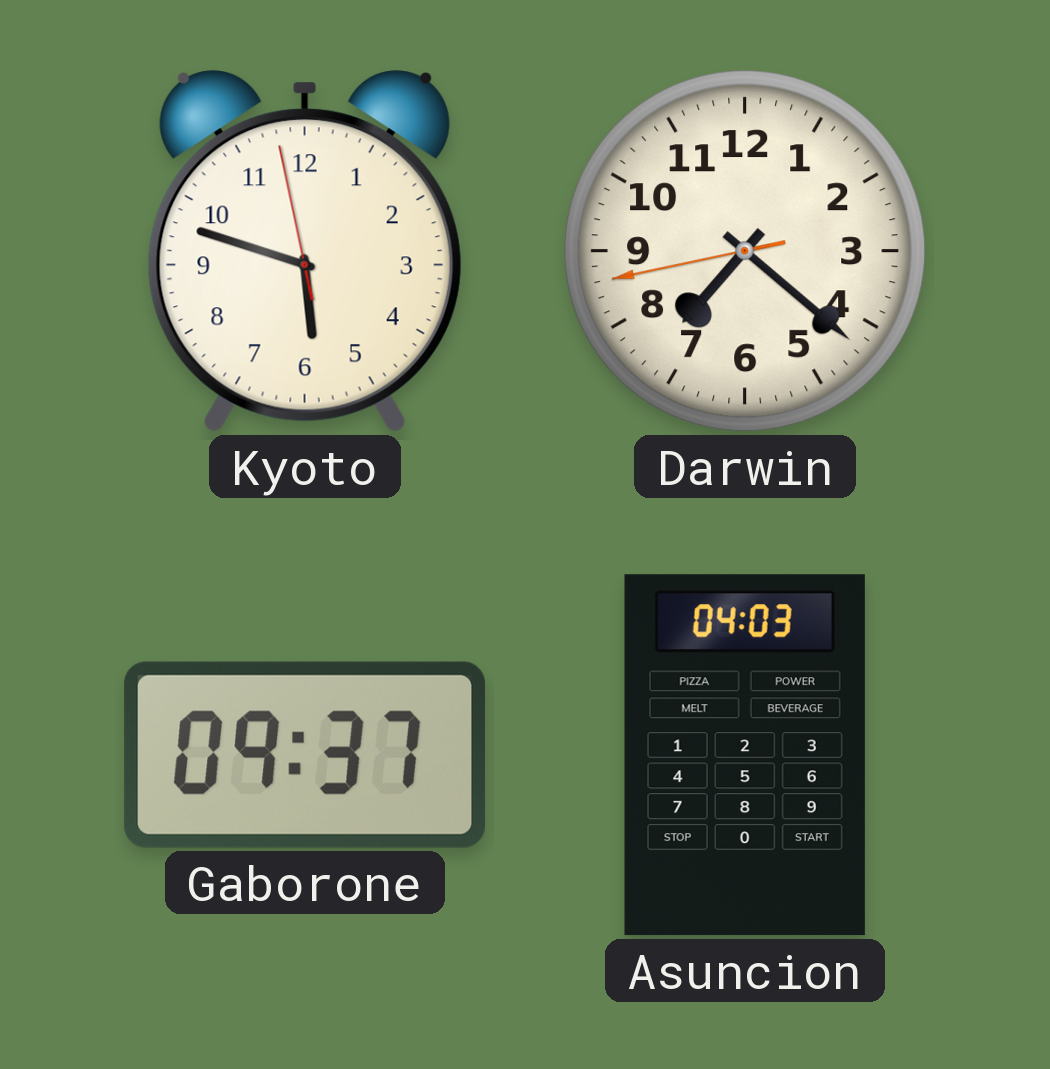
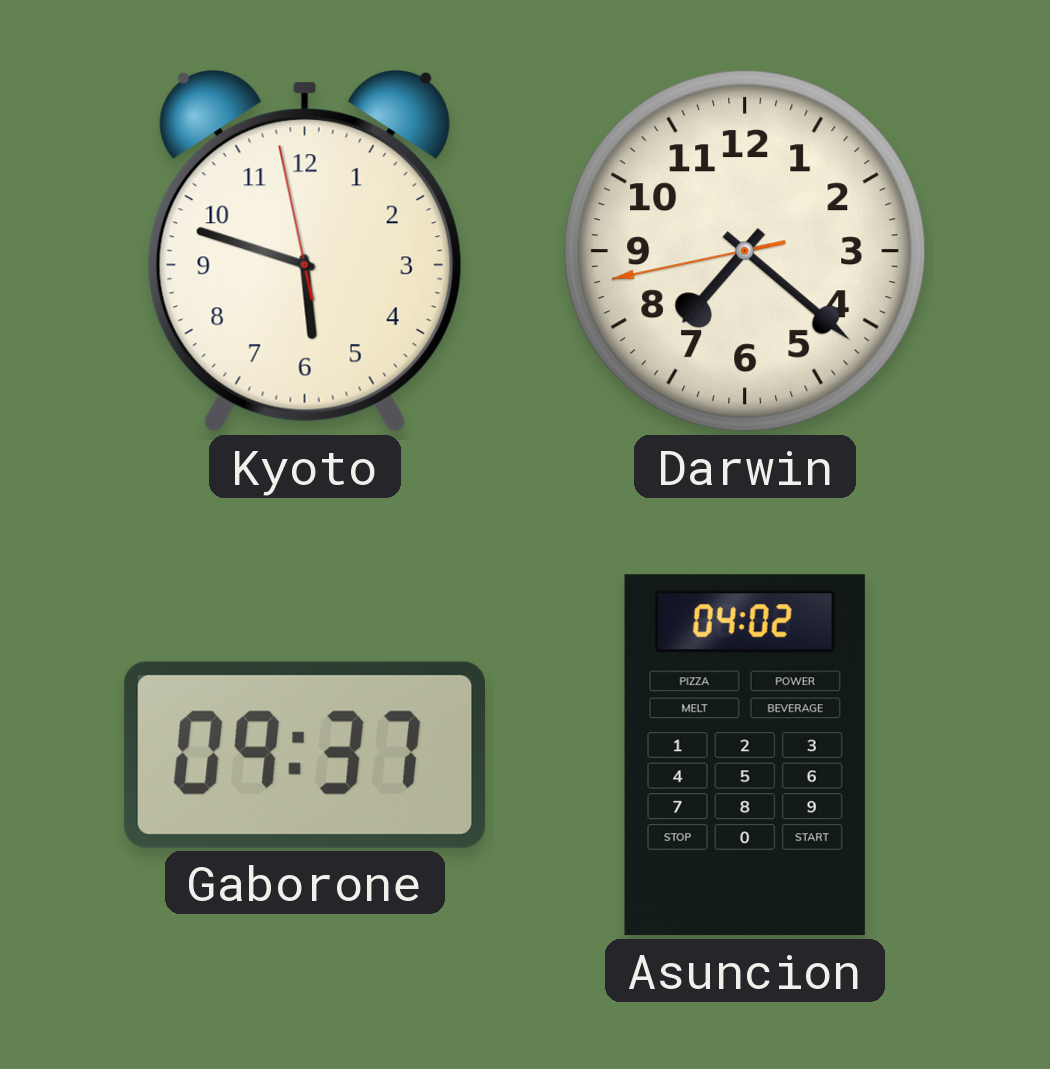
Asuncion: 04:03 -> 04:02 (745, 755)
